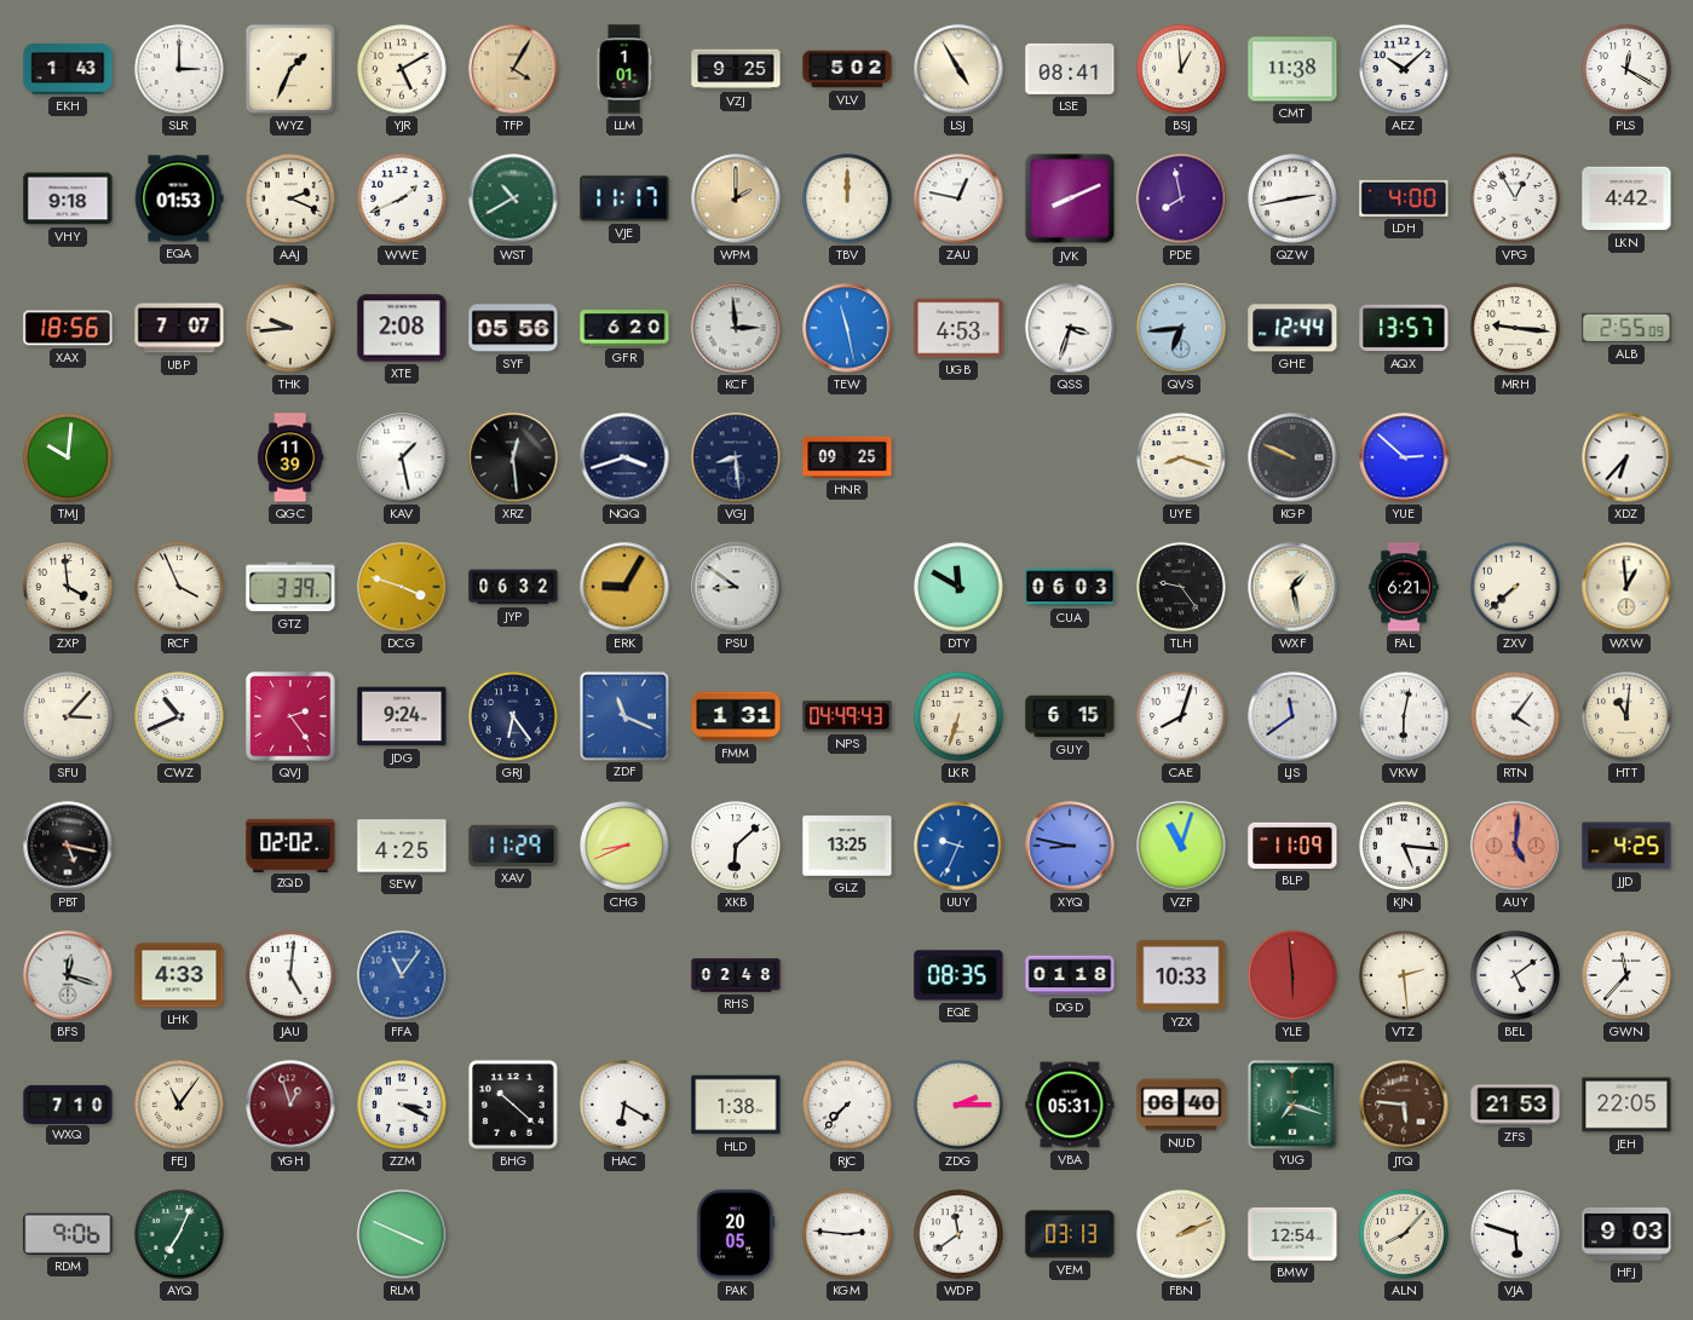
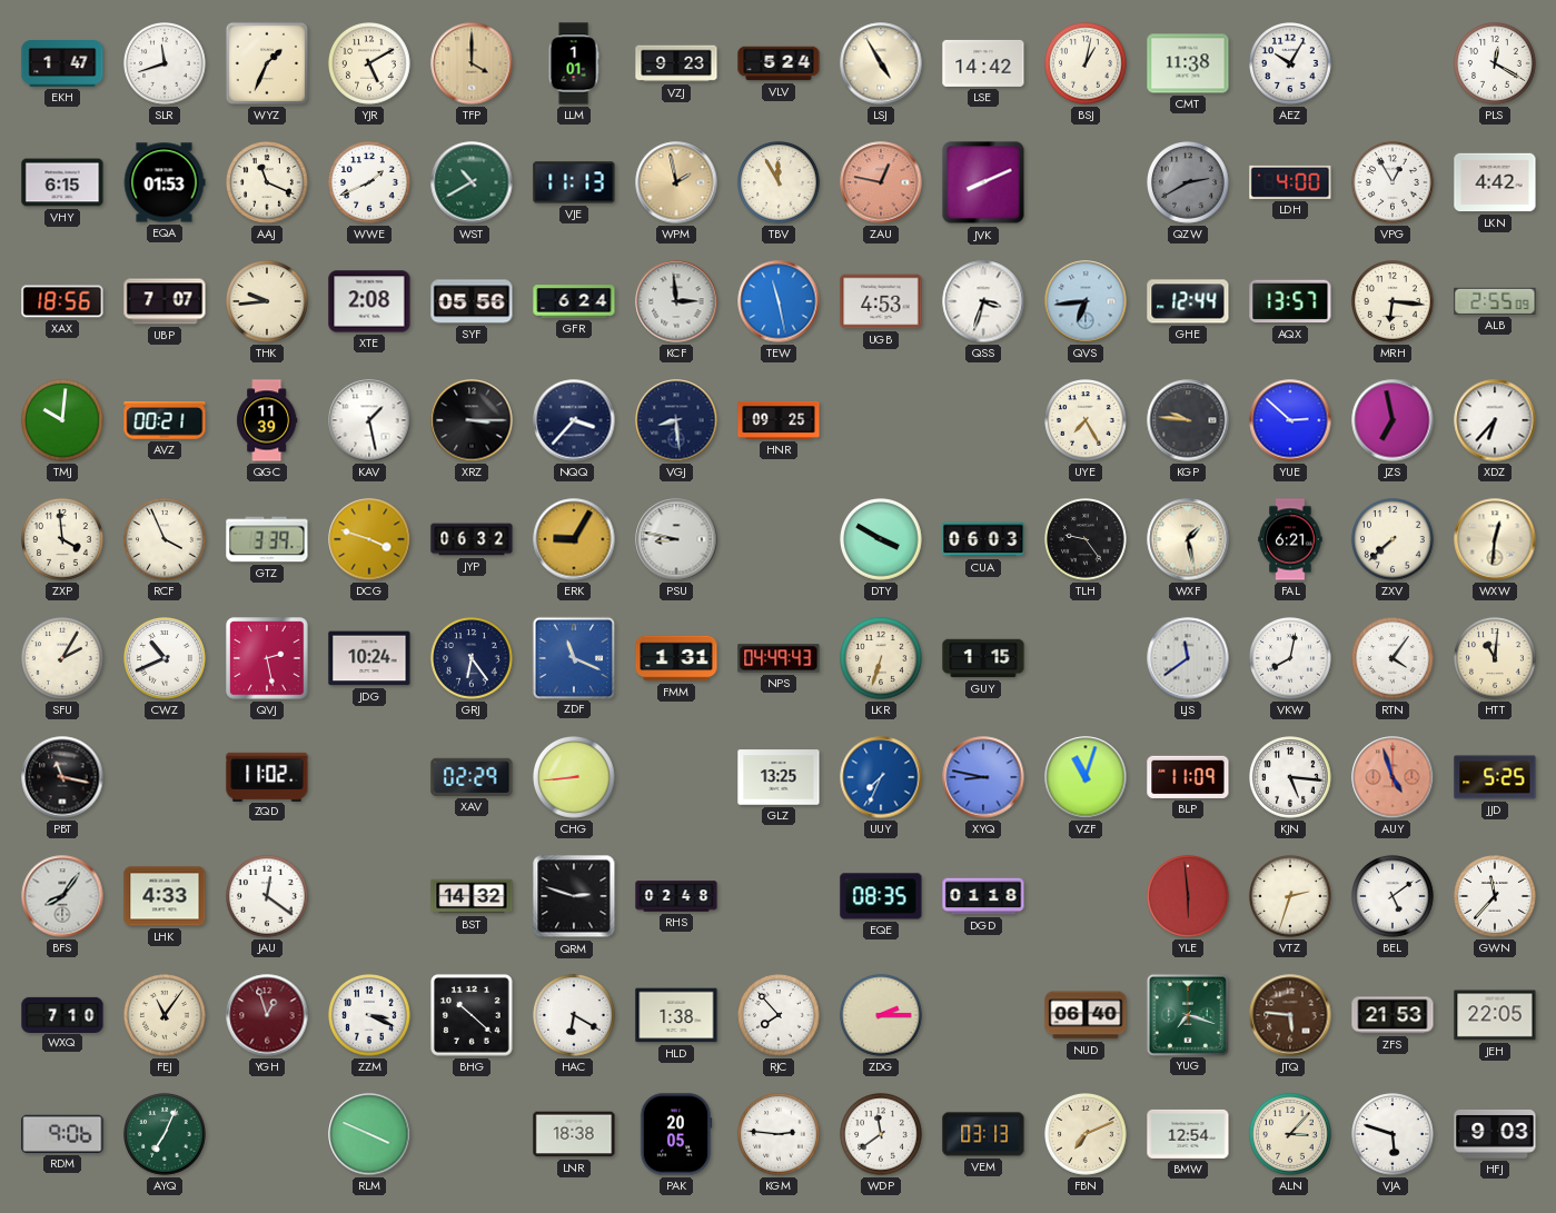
EKH: 1:43 -> 1:47 (62, 64)
SLR: 3:00 -> 11:42 (166, 64)
TFP: 4:05 -> 4:00 (472, 63)
VZJ: 9:25 -> 9:23 (676, 63)
VLV: 5:02 -> 5:24 (779, 63)
LSE: 08:41 -> 14:42 (983, 63)
BSJ: 12:59 -> 1:02 (1087, 64)
AEZ: 10:08 -> 10:05 (1291, 64)
VHY: 9:18 -> 6:15 (62, 182)
AAJ: 2:19 -> 11:19 (268, 183)
VJE: 11:17 -> 11:13 (574, 182)
WPM: 2:00 -> 1:58 (676, 182)
TBV: 12:00 -> 11:55 (780, 183)
ZAU dial: white -> salmon (881, 182)
PDE: 7:58 -> none (1181, 198)
QZW: 2:43 -> 2:40 (1189, 183)
QZW dial: white -> grey (1189, 183)
GFR: 6:20 -> 6:24 (574, 301)
MRH: 9:16 -> 6:16 (1394, 302)
AVZ: none -> 00:21 (165, 420)
XRZ: 12:29 -> 3:15 (472, 420)
NQQ: 3:42 -> 3:37 (574, 420)
UYE: 8:18 -> 7:25 (1087, 421)
KGP: 9:49 -> 9:46 (1188, 420)
JZS: none -> 6:58 (1393, 420)
PSU: 8:51 -> 8:47 (676, 539)
DTY: 11:50 -> 3:50 (882, 540)
WXW: 12:59 -> 12:31 (1495, 539)
SFU: 3:07 -> 2:05 (63, 659)
QVJ: 2:24 -> 2:28 (267, 658)
JDG: 9:24 -> 10:24 (369, 658)
GUY: 6:15 -> 1:15 (983, 658)
CAE: 8:03 -> none (1182, 717)
VKW: 6:02 -> 8:02 (1291, 659)
PBT: 5:17 -> 11:17 (62, 777)
ZQD: 02:02 -> 11:02 (267, 776)
SEW: 4:25 -> none (402, 846)
XAV: 11:29 -> 02:29 (472, 777)
CHG: 8:41 -> 8:44 (575, 778)
XKB: 6:08 -> none (737, 847)
UUY: 9:34 -> 7:34 (881, 777)
AUY: 5:01 -> 4:57 (1393, 777)
JJD: 4:25 -> 5:25 (1495, 777)
BFS: 12:18 -> 8:06 (62, 896)
JAU: 5:01 -> 12:21 (268, 897)
FFA: 11:06 -> none (402, 975)
BST: none -> 14:32 (472, 896)
QRM: none -> 2:48 (574, 896)
YZX: 10:33 -> none (1181, 975)
VTZ: 2:29 -> 2:33 (1291, 897)
RJC: 7:37 -> 7:53 (780, 1016)
VBA: 05:31 -> none (1070, 1105)
LNR: none -> 18:38 (574, 1134)
FBN: 2:11 -> 7:11 (1087, 1135)
ALN: 8:07 -> 3:07 (1291, 1135)
